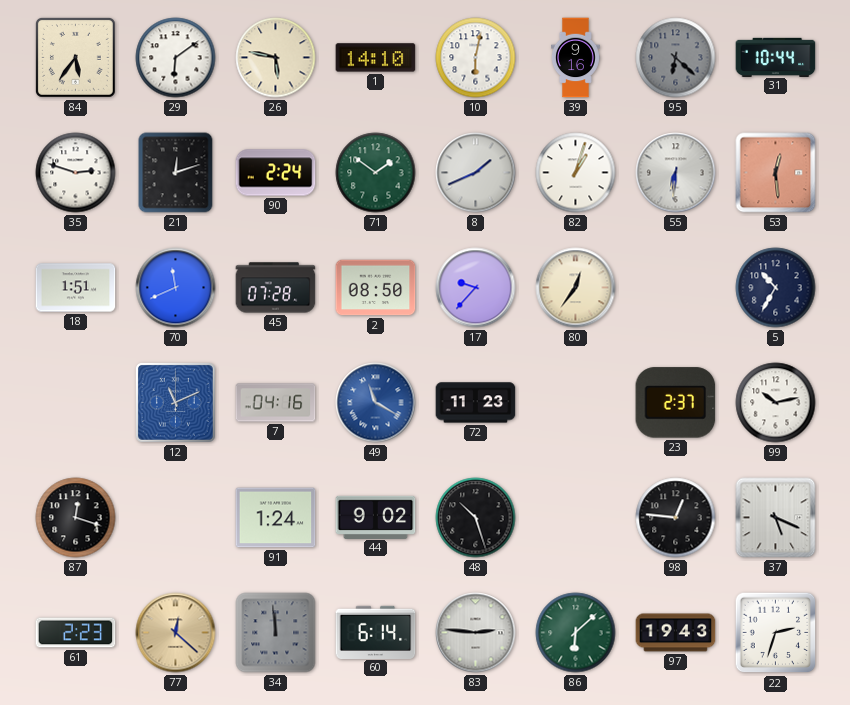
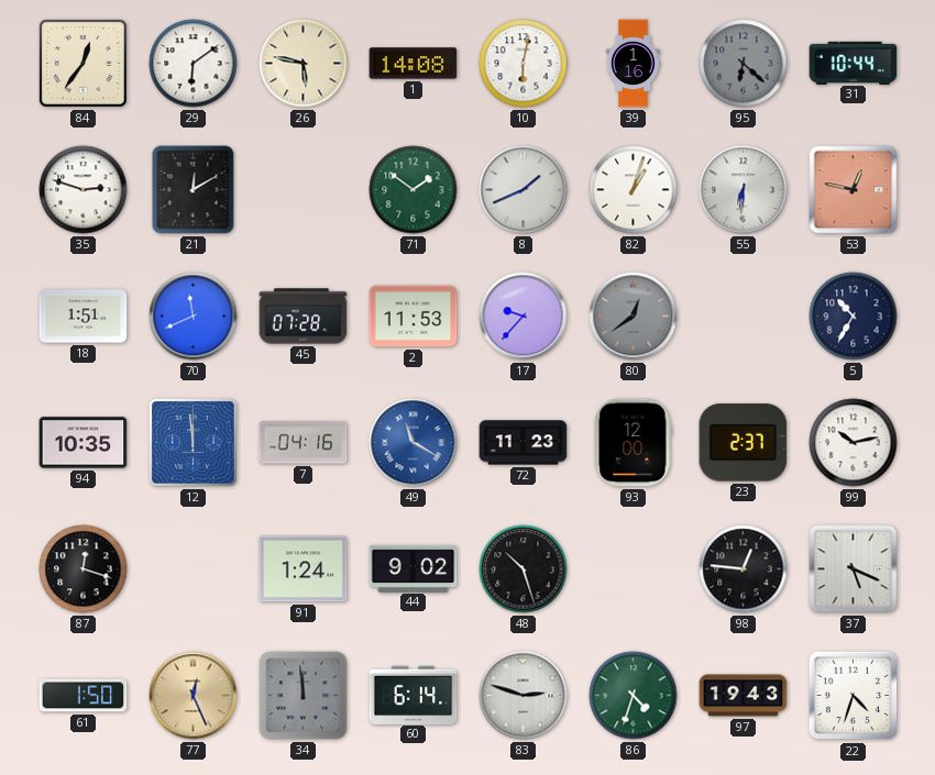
84: 5:36 -> 12:36 (82, 63)
1: 14:10 -> 14:08 (414, 64)
39: 9:16 -> 1:16 (634, 64)
21: 12:12 -> 12:10 (194, 190)
90: 2:24 -> none (276, 173)
53: 12:29 -> 12:47 (854, 190)
2: 08:50 -> 11:53 (414, 317)
80: 12:36 -> 12:39 (634, 317)
80 dial: cream -> grey (634, 317)
94: none -> 10:35 (84, 443)
12: 11:11 -> 11:59 (193, 442)
93: none -> 12:00 (634, 443)
61: 2:23 -> 1:50 (84, 696)
77: 12:22 -> 12:26 (194, 696)
83: 2:46 -> 2:48 (524, 696)
86: 6:08 -> 4:33 (634, 696)
22: 2:33 -> 4:33 (854, 696)
